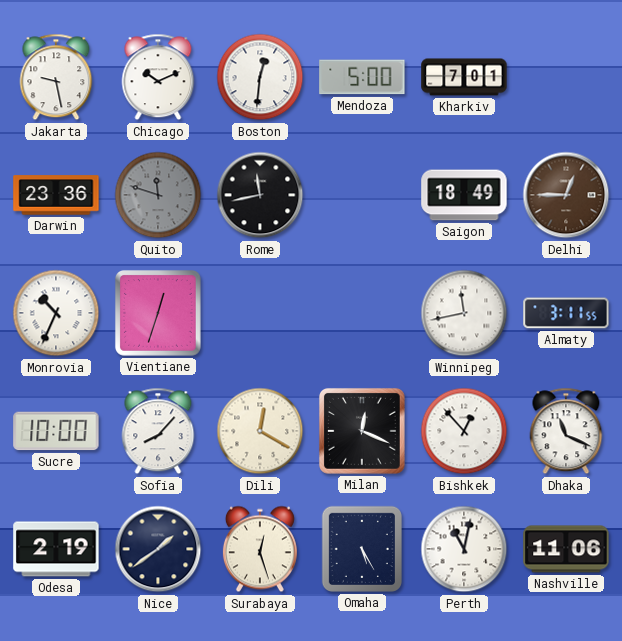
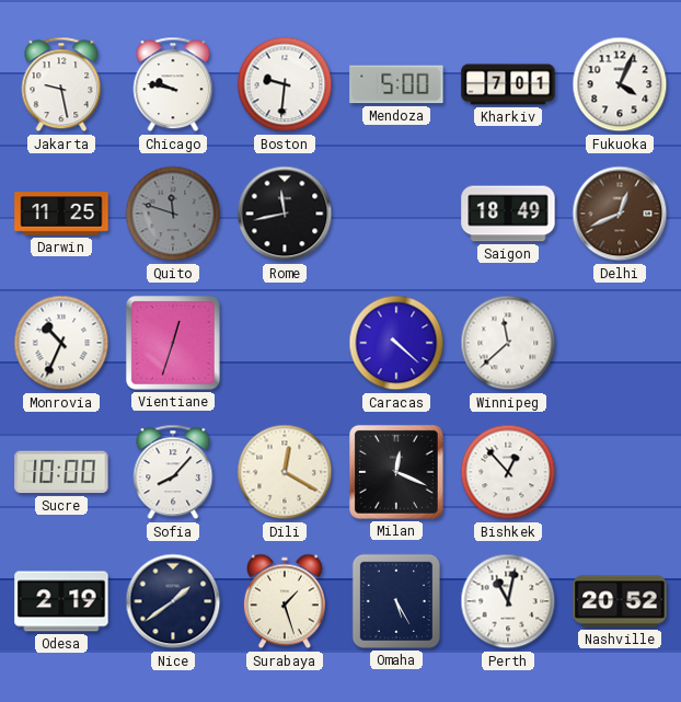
Chicago: 10:11 -> 9:47 (173, 84)
Boston: 12:31 -> 9:31 (285, 84)
Fukuoka: none -> 4:04 (620, 84)
Darwin: 23:36 -> 11:25 (61, 214)
Delhi: 12:45 -> 12:41 (620, 214)
Caracas: none -> 4:22 (396, 343)
Winnipeg: 11:43 -> 11:38 (508, 343)
Almaty: 3:11 -> none (566, 313)
Dhaka: 11:19 -> none (566, 431)
Surabaya: 12:27 -> 1:27 (285, 601)
Nashville: 11:06 -> 20:52 (620, 601)
